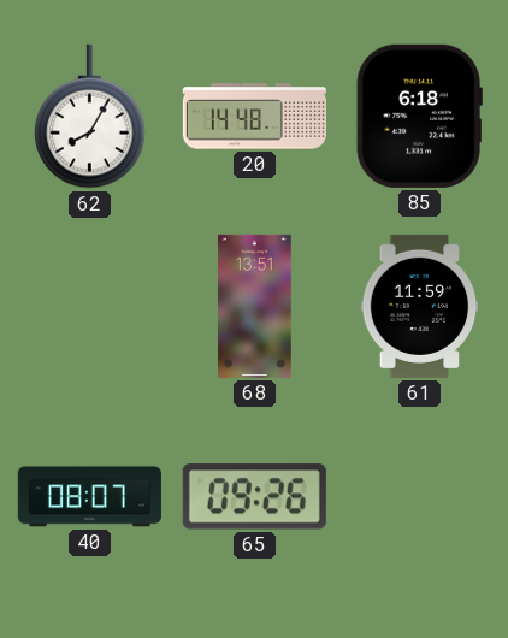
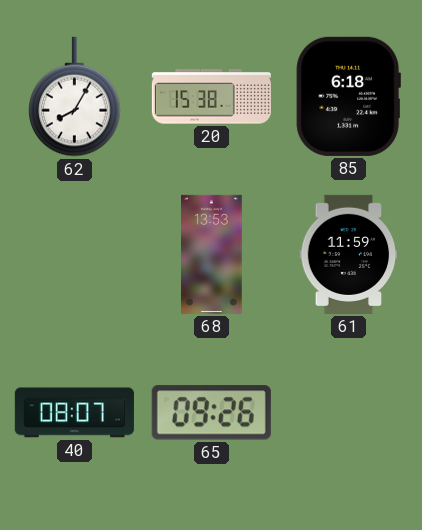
20: 14:48 -> 15:38 (211, 97)
68: 13:51 -> 13:53 (212, 254)
